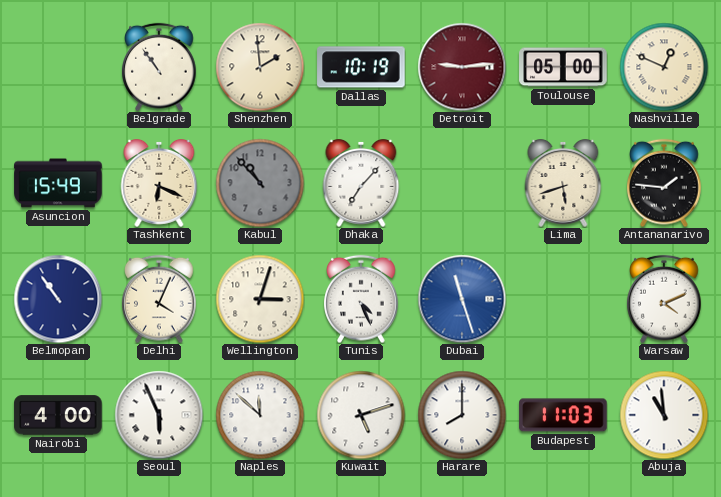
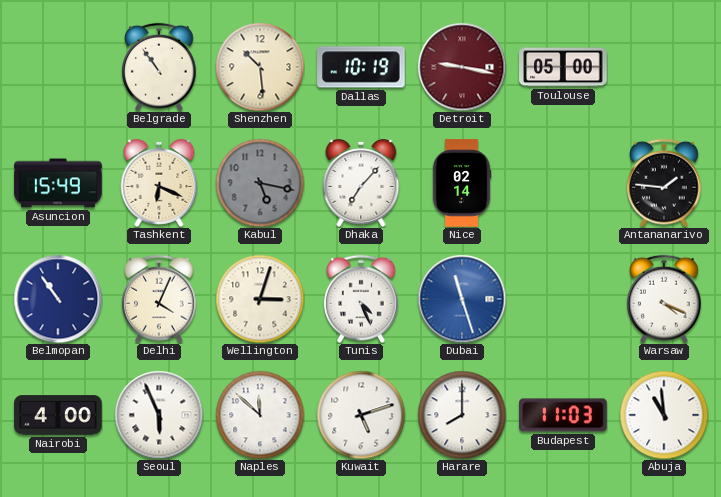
Shenzhen: 1:59 -> 10:29 (260, 67)
Detroit: 9:14 -> 9:17 (462, 67)
Nashville: 12:49 -> none (664, 67)
Kabul: 10:53 -> 5:17 (260, 183)
Nice: none -> 02:14 (462, 183)
Lima: 5:42 -> none (563, 184)
Warsaw: 4:11 -> 4:19 (665, 299)
